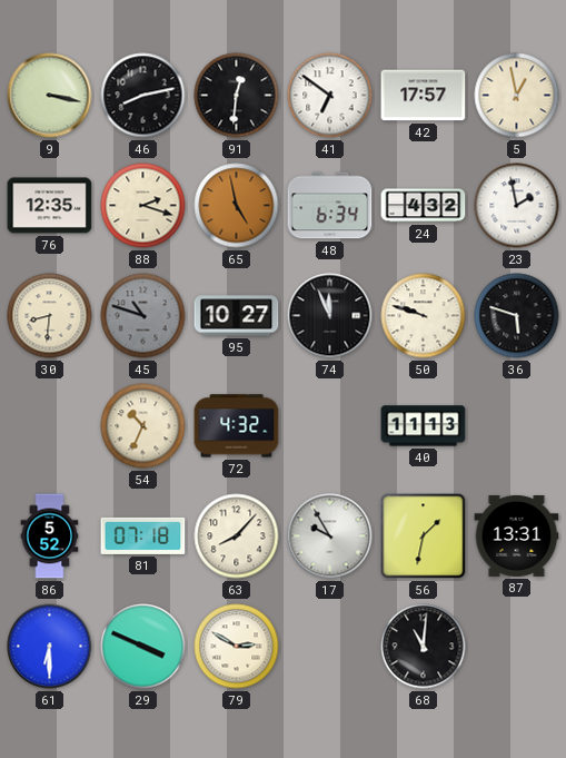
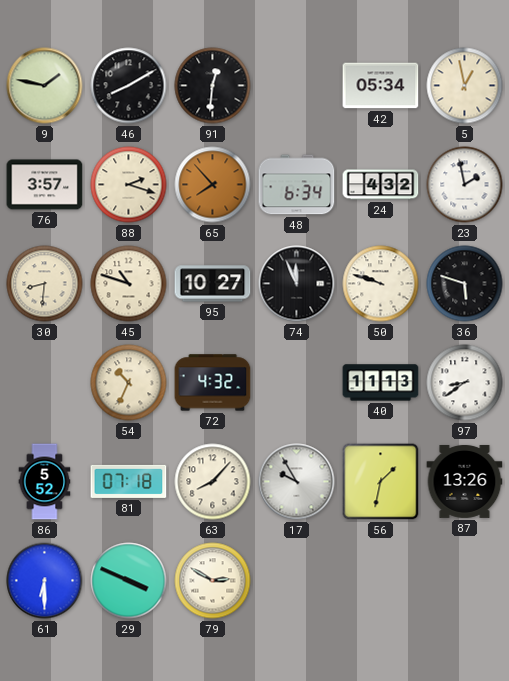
9: 3:17 -> 1:47 (45, 86)
46: 8:13 -> 8:10 (129, 86)
41: 6:51 -> none (330, 96)
42: 17:57 -> 05:34 (381, 86)
76: 12:35 -> 3:57 (45, 185)
65: 4:58 -> 7:53 (213, 185)
45 dial: grey -> cream (129, 284)
97: none -> 8:39 (465, 383)
87: 13:31 -> 13:26 (465, 481)
68: 11:01 -> none (424, 647)
